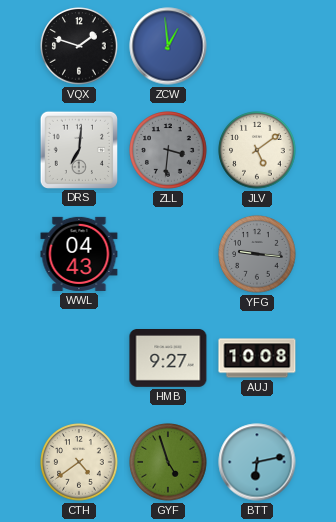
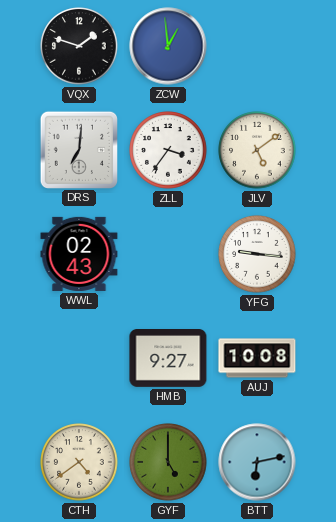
ZLL: 3:31 -> 3:36 (168, 150)
ZLL dial: grey -> white (168, 150)
WWL: 04:43 -> 02:43 (79, 254)
YFG dial: grey -> white (257, 254)
GYF: 4:57 -> 5:00 (168, 462)
